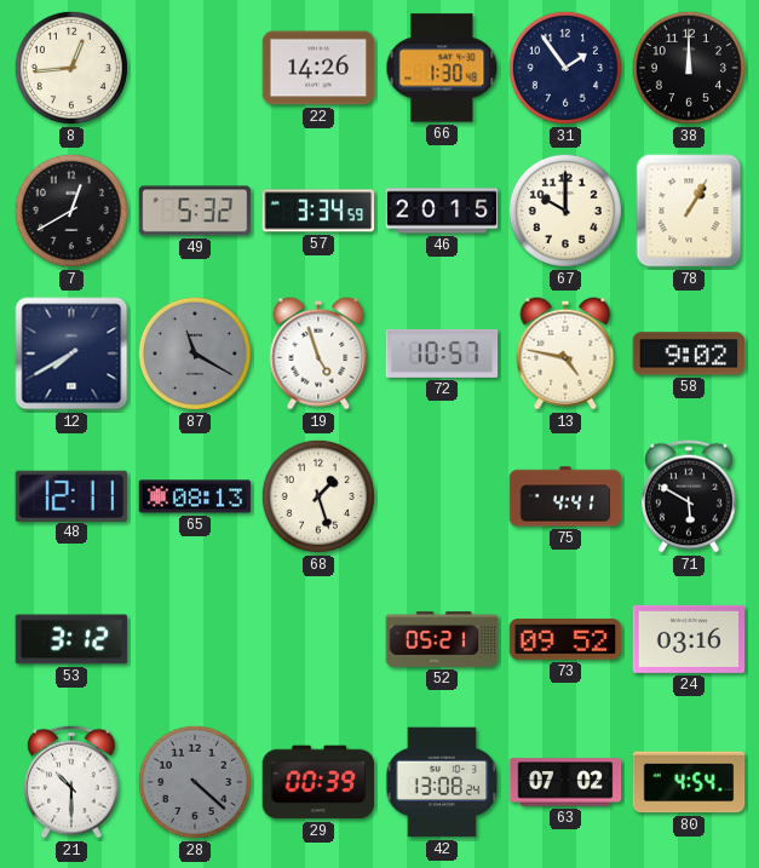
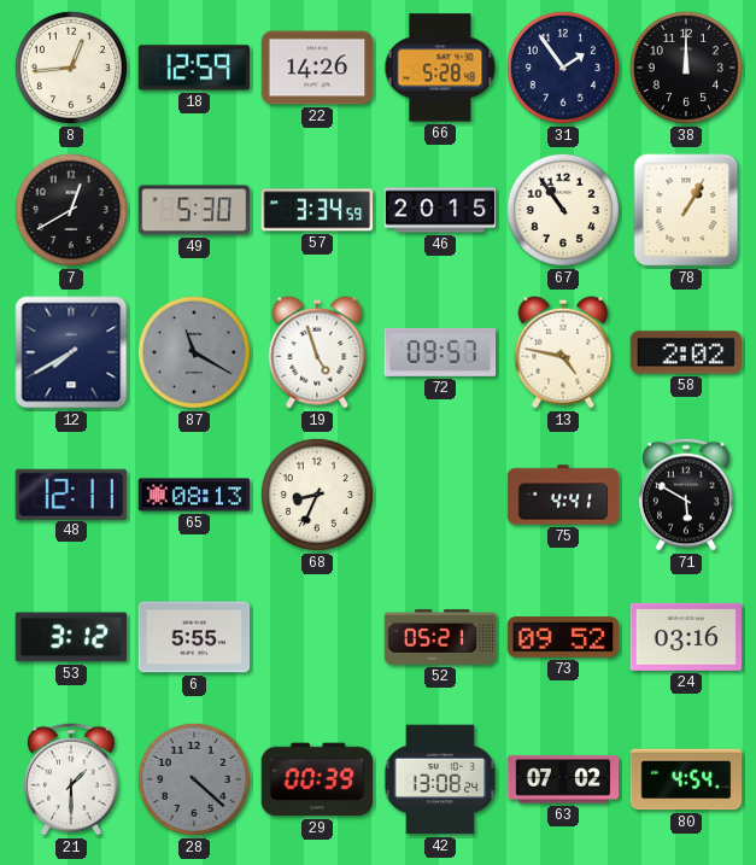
18: none -> 12:59 (194, 68)
66: 1:30 -> 5:28 (440, 68)
49: 5:32 -> 5:30 (194, 210)
67: 10:00 -> 10:54 (563, 210)
72: 10:57 -> 09:57 (440, 352)
58: 9:02 -> 2:02 (686, 352)
68: 1:27 -> 8:34 (317, 495)
6: none -> 5:55 (194, 637)
21: 10:30 -> 1:30 (71, 779)
